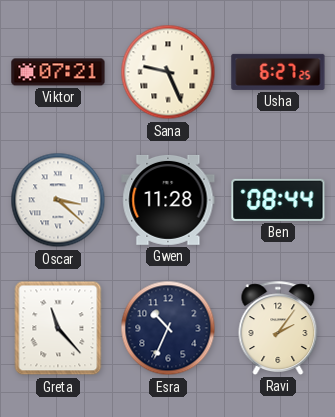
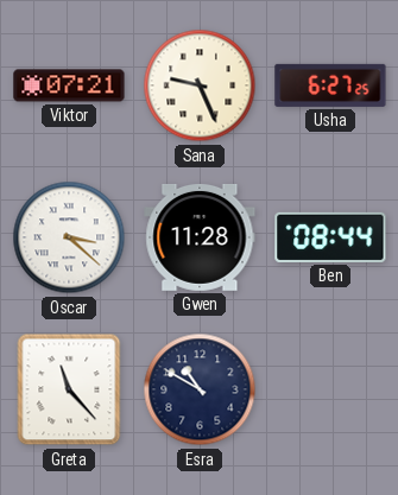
Esra: 10:34 -> 10:50 (200, 389)
Ravi: 2:06 -> none (278, 328)
